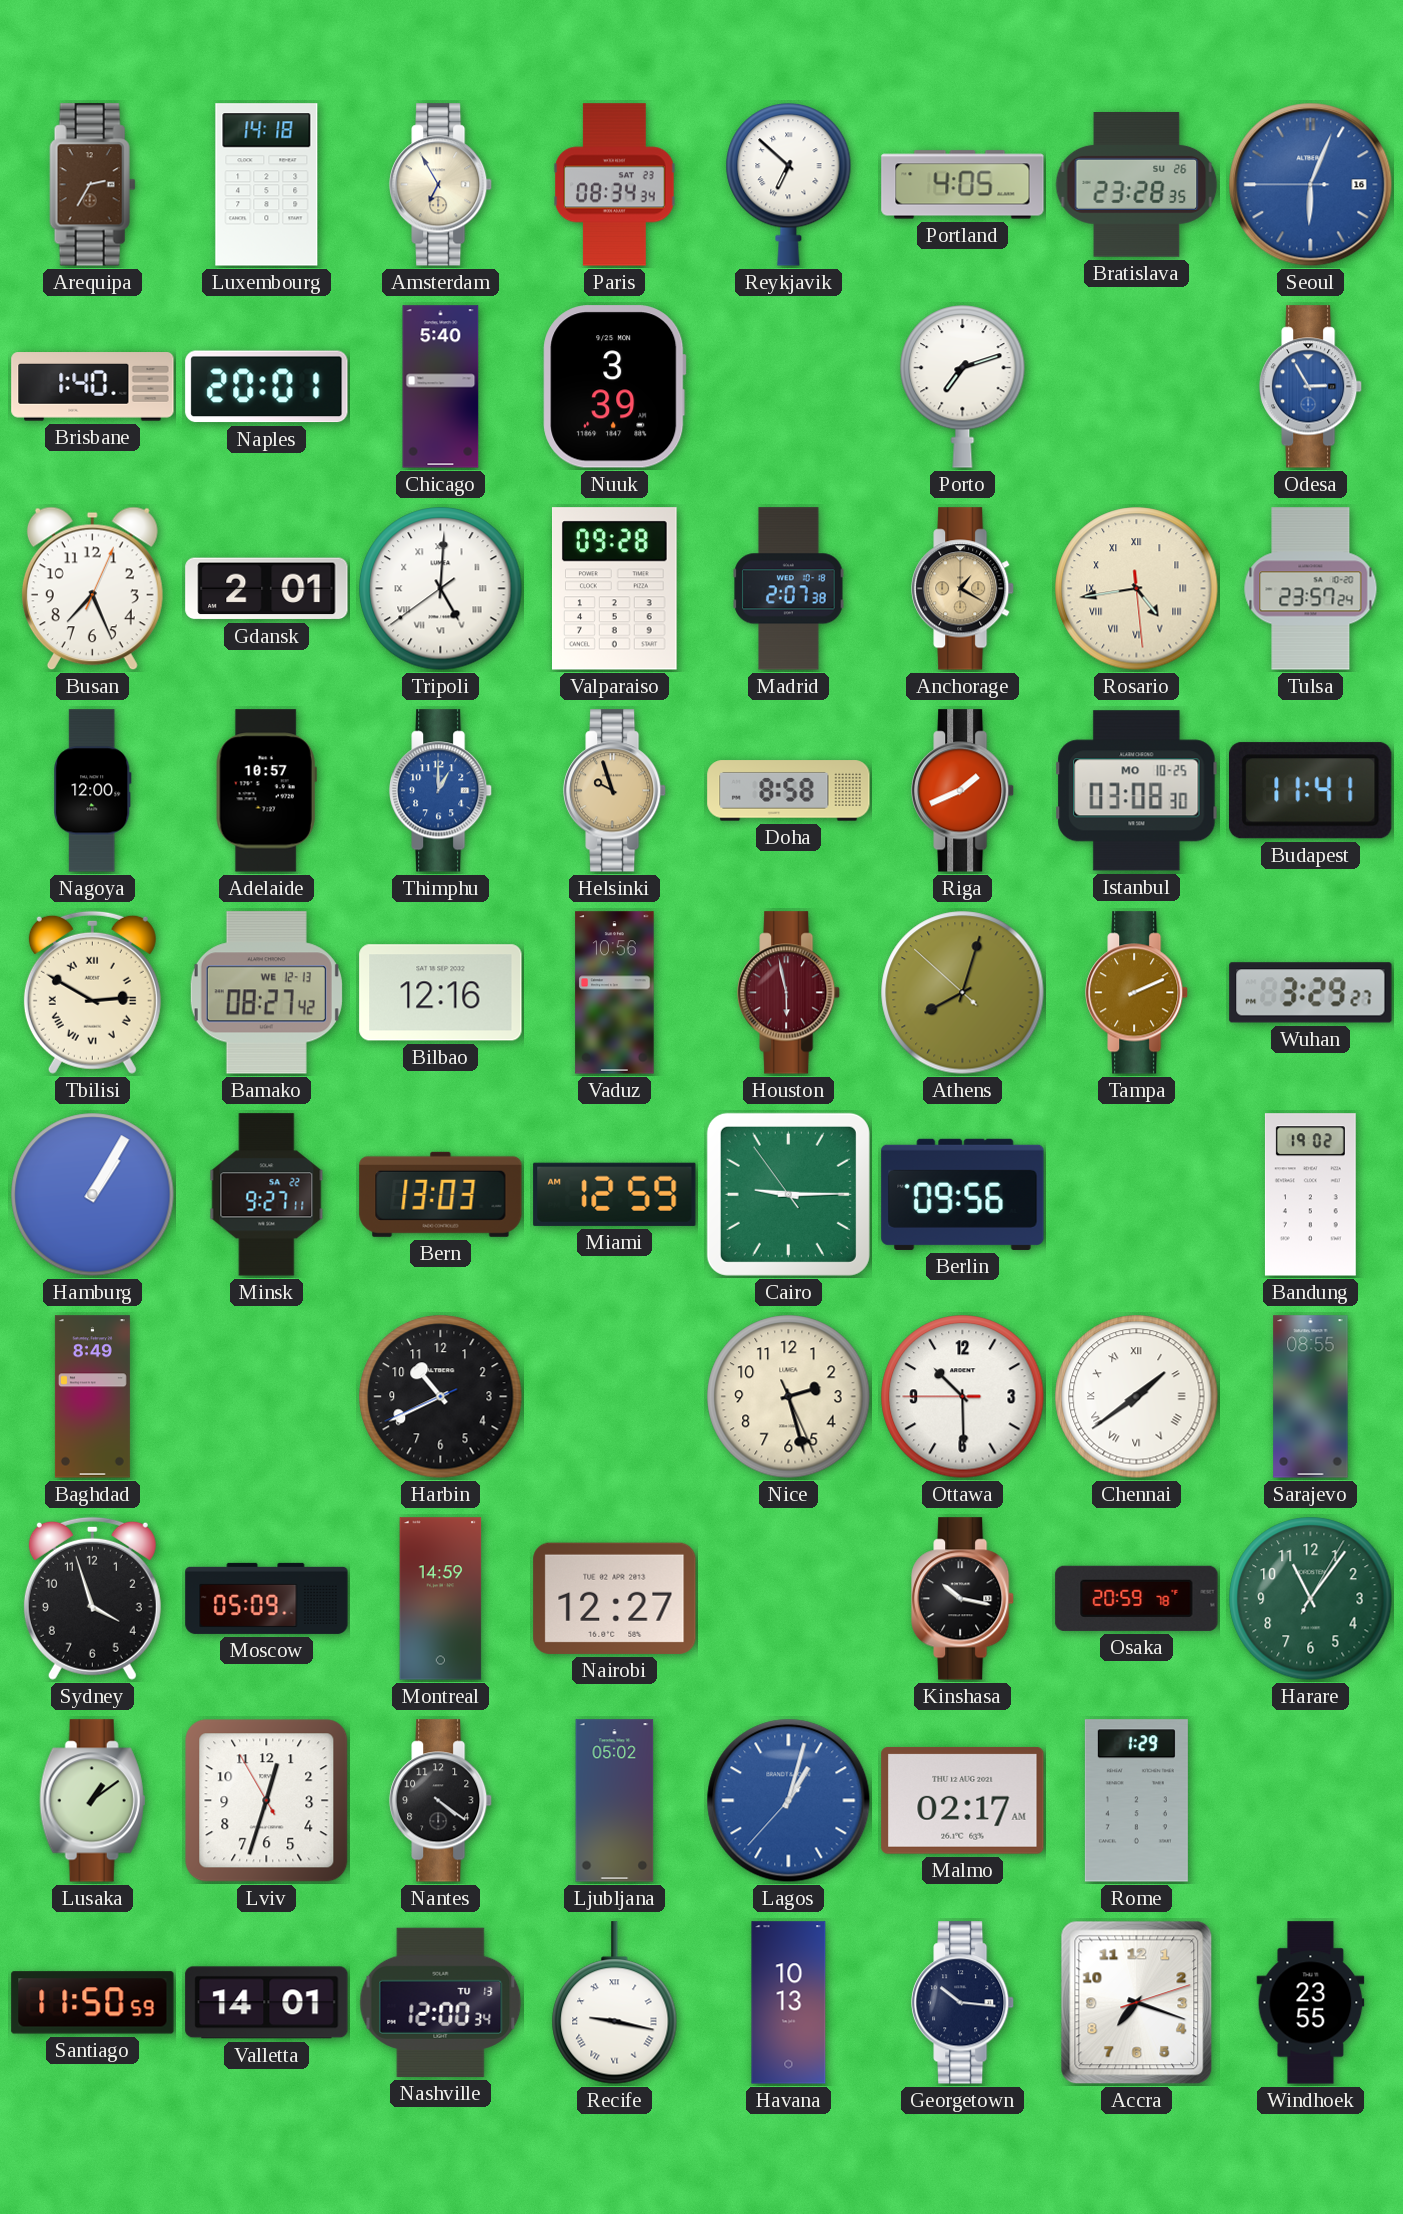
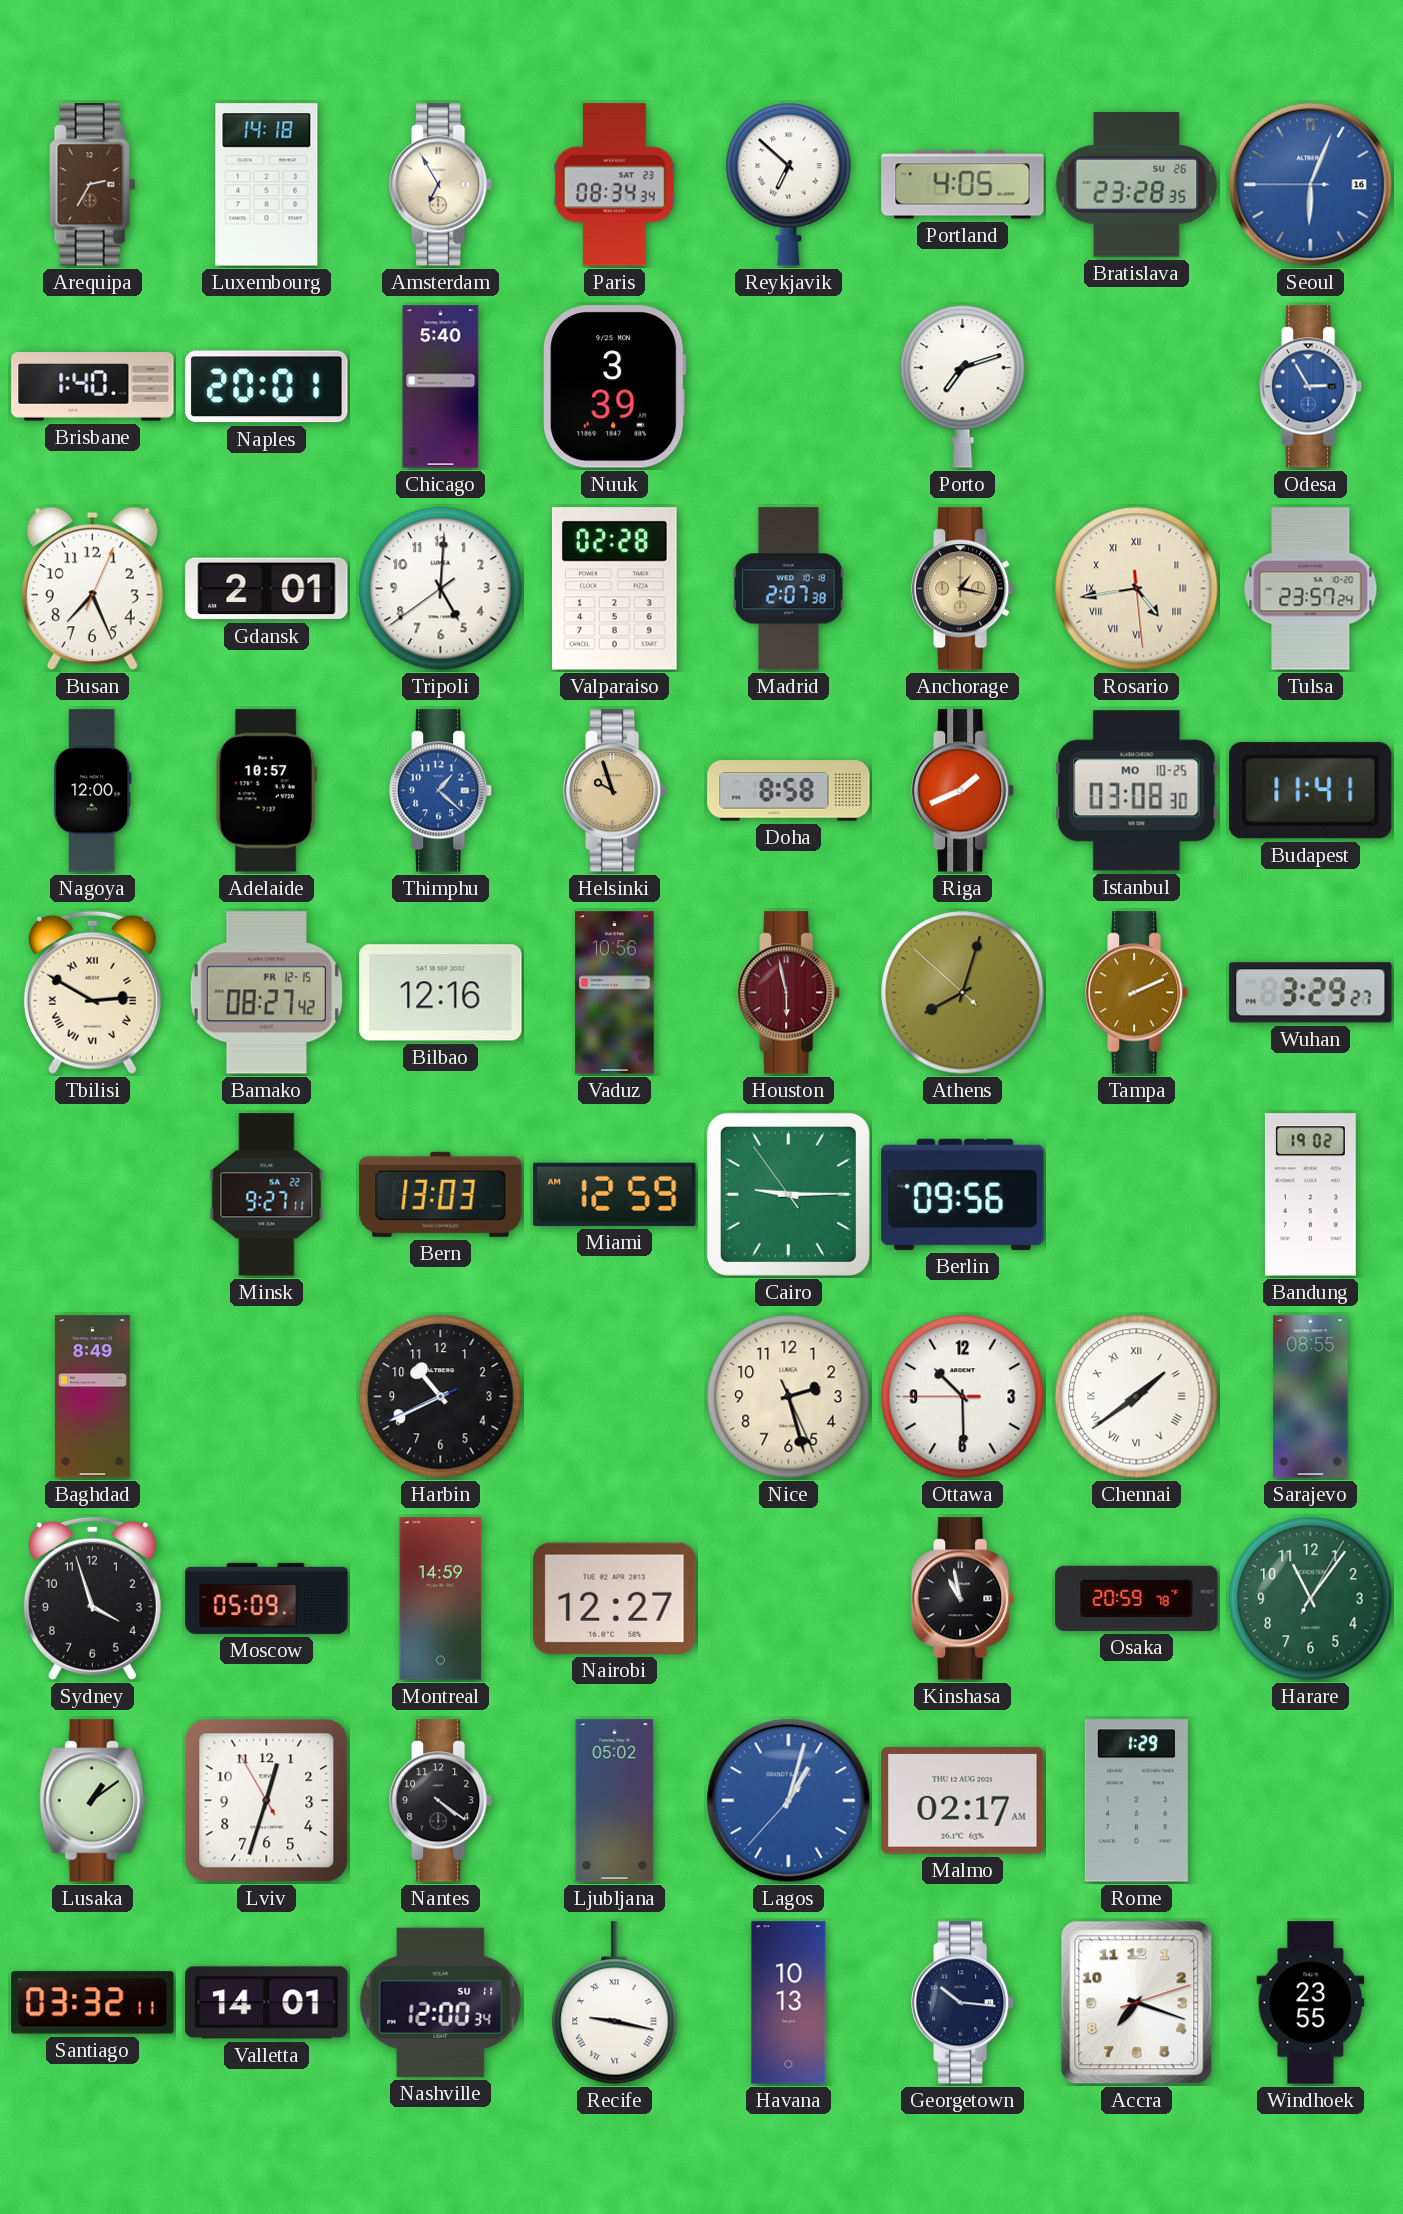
Tripoli numerals: Roman -> Arabic (441, 589)
Valparaiso: 09:28 -> 02:28 (615, 589)
Anchorage: 1:20 -> 1:17 (964, 589)
Thimphu: 1:00 -> 1:22 (442, 791)
Bamako date: WE 12-13 -> FR 12-15 (266, 993)
Hamburg: 1:05 -> none (93, 1195)
Kinshasa: 10:17 -> 10:58 (964, 1599)
Santiago: 11:50 -> 03:32 (93, 2003)
Nashville date: TU 13 -> SU 11 (441, 2002)
